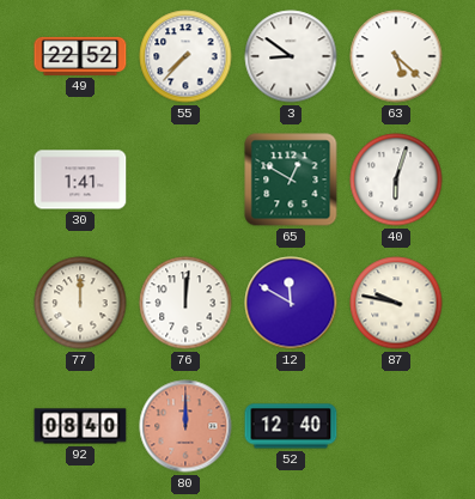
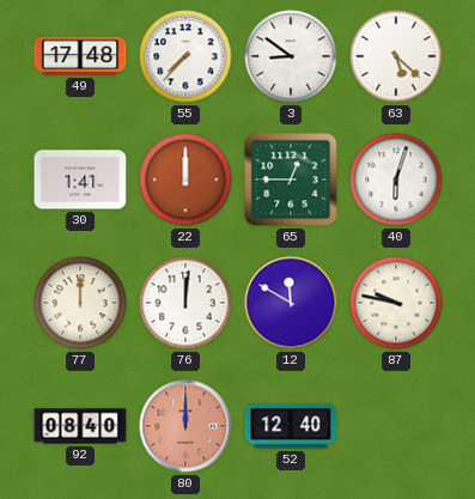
49: 22:52 -> 17:48 (80, 56)
22: none -> 12:00 (185, 179)
65: 12:50 -> 12:45 (291, 179)
